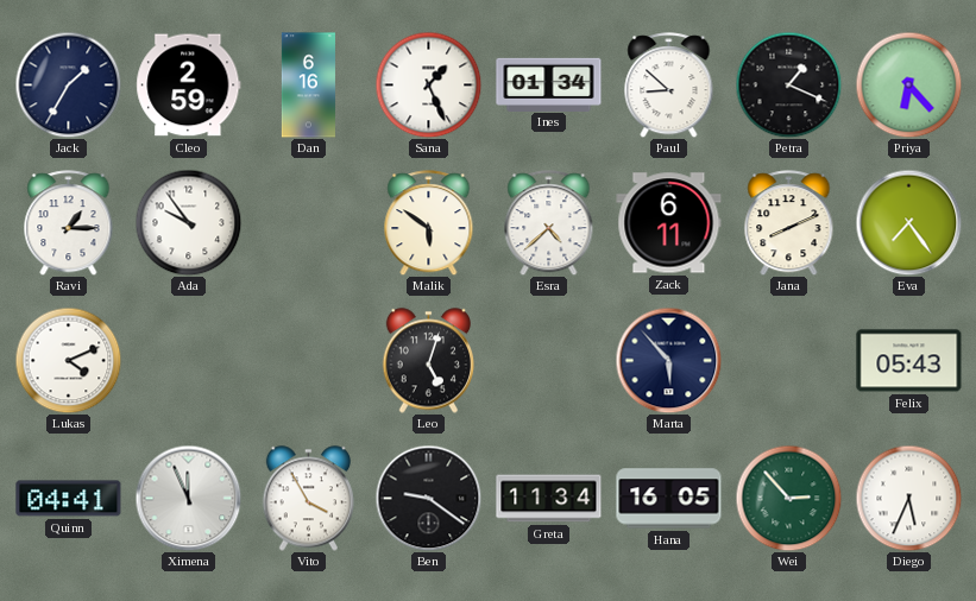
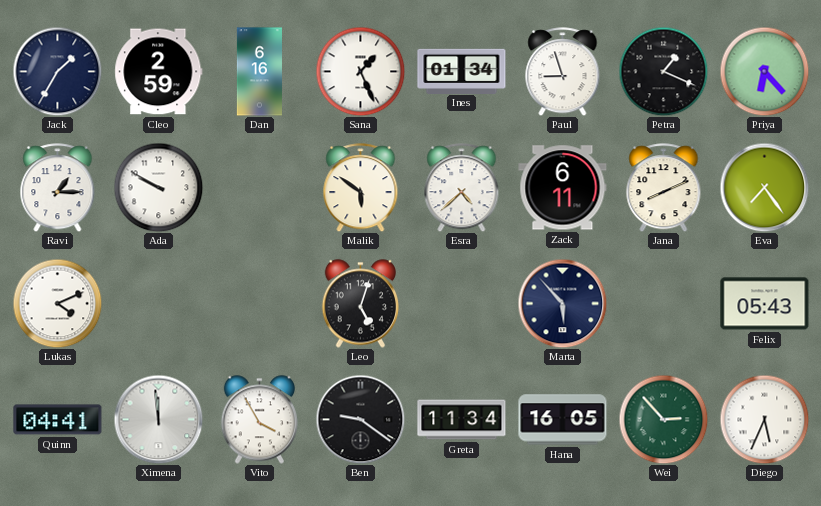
Paul: 8:52 -> 8:57 (563, 72)
Ada: 9:54 -> 9:50 (158, 187)
Ximena: 11:56 -> 11:59 (158, 419)
